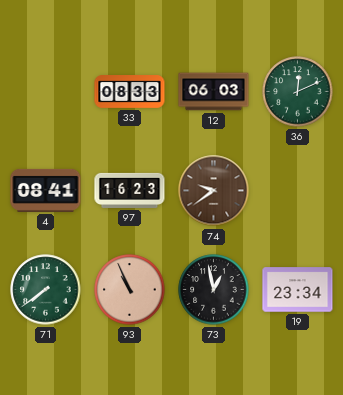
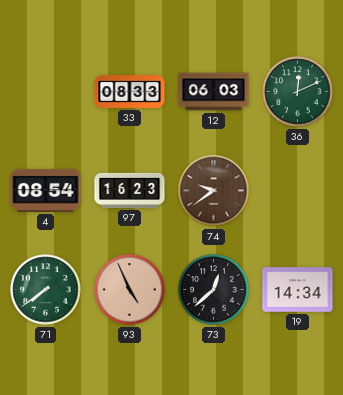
4: 08:41 -> 08:54 (46, 190)
93: 10:56 -> 4:56 (130, 290)
73: 12:58 -> 12:38 (214, 290)
19: 23:34 -> 14:34 (298, 290)
